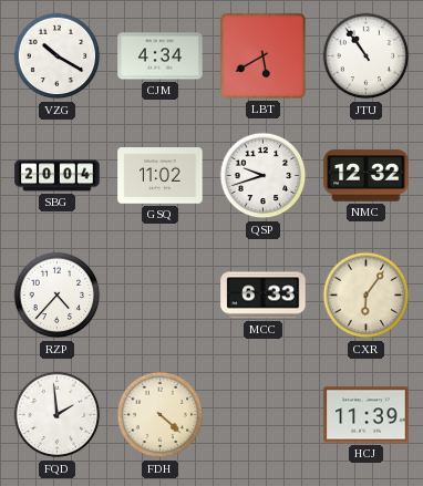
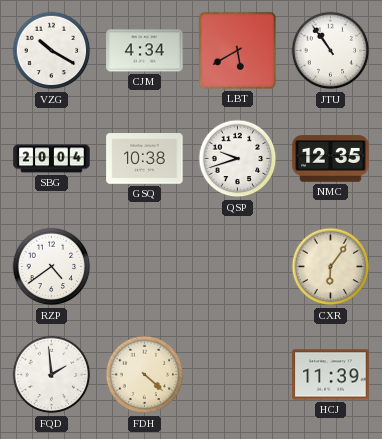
GSQ: 11:02 -> 10:38 (145, 159)
NMC: 12:32 -> 12:35 (331, 159)
RZP: 4:37 -> 4:39 (52, 267)
MCC: 6:33 -> none (264, 296)
